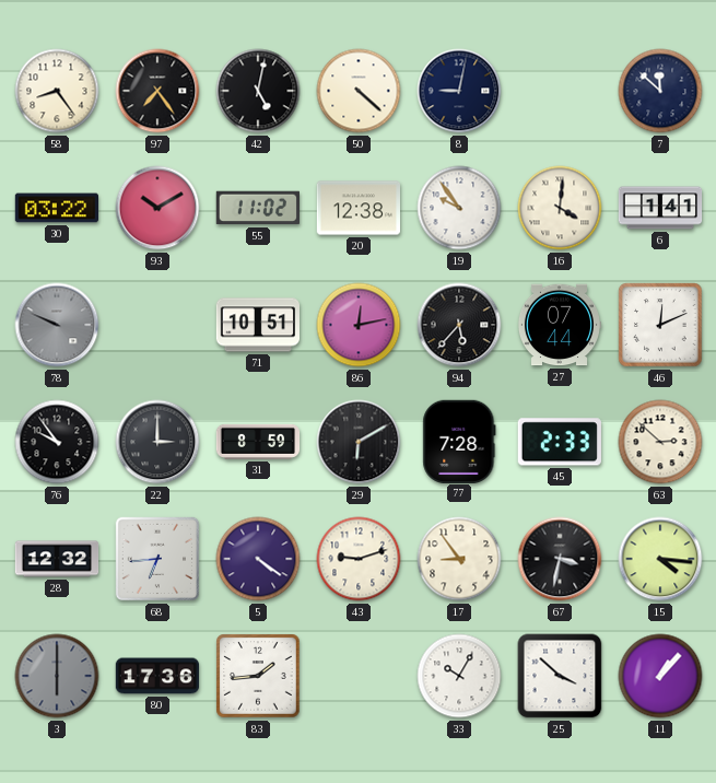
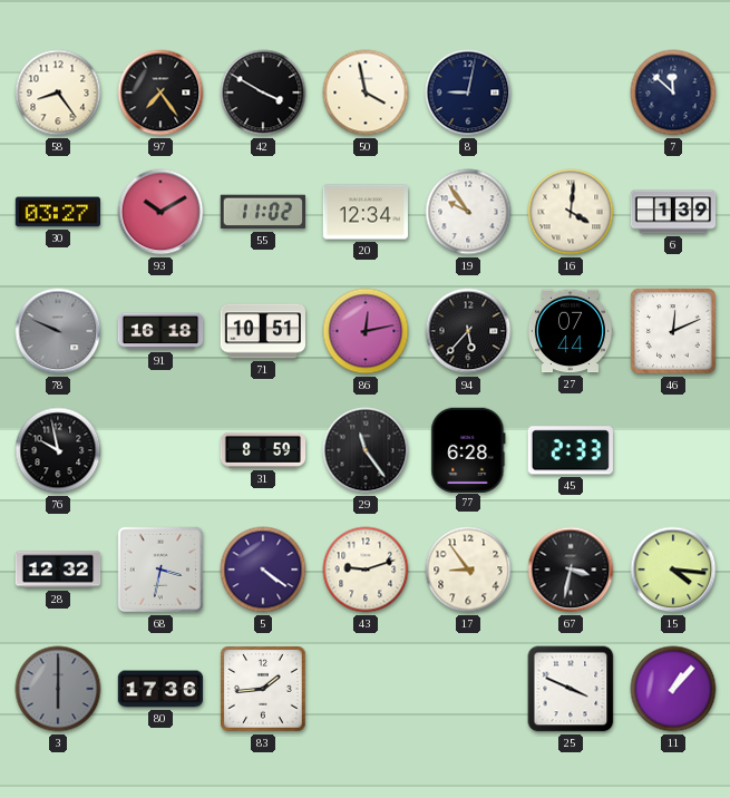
42: 5:02 -> 3:50 (263, 93)
50: 4:22 -> 3:58 (366, 93)
30: 03:22 -> 03:27 (58, 212)
20: 12:38 -> 12:34 (366, 212)
6: 1:41 -> 1:39 (673, 212)
91: none -> 16:18 (160, 331)
76: 9:54 -> 9:58 (58, 450)
22: 3:00 -> none (157, 442)
29: 6:10 -> 11:24 (366, 450)
77: 7:28 -> 6:28 (468, 449)
63: 2:52 -> none (660, 442)
68: 6:44 -> 3:32 (160, 570)
33: 10:05 -> none (459, 676)
25: 3:52 -> 3:49 (571, 689)
